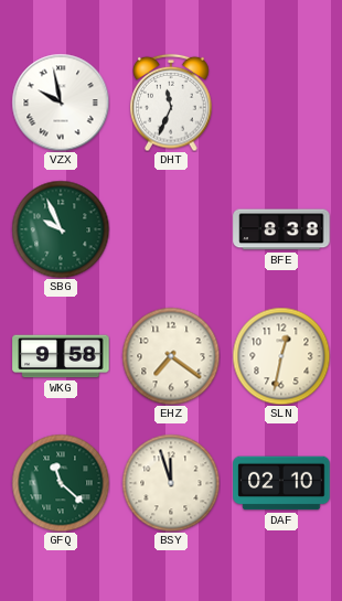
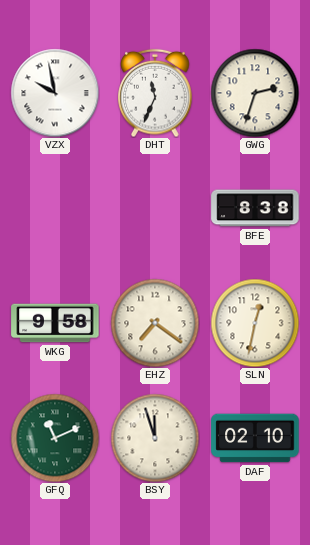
GWG: none -> 2:33 (255, 93)
SBG: 9:56 -> none (61, 229)
GFQ: 11:22 -> 11:11 (55, 438)
